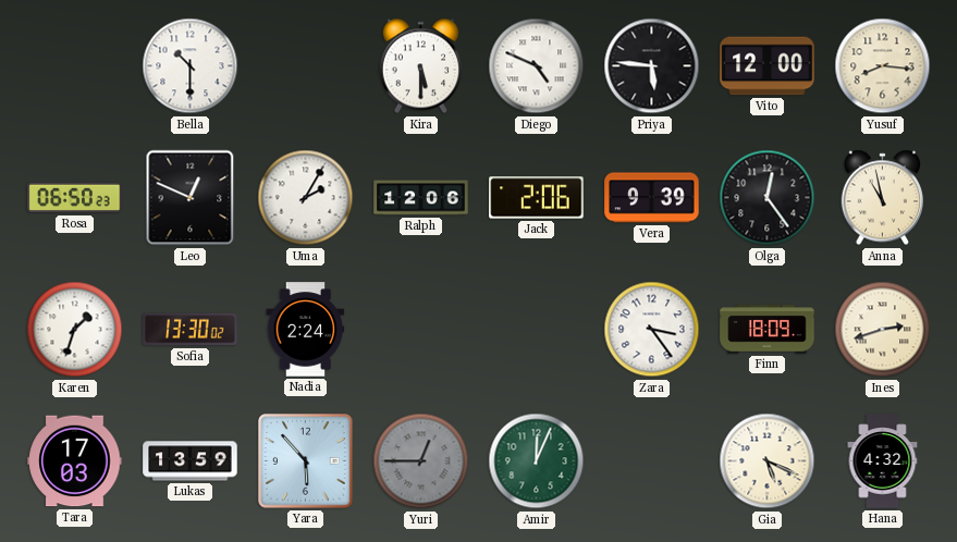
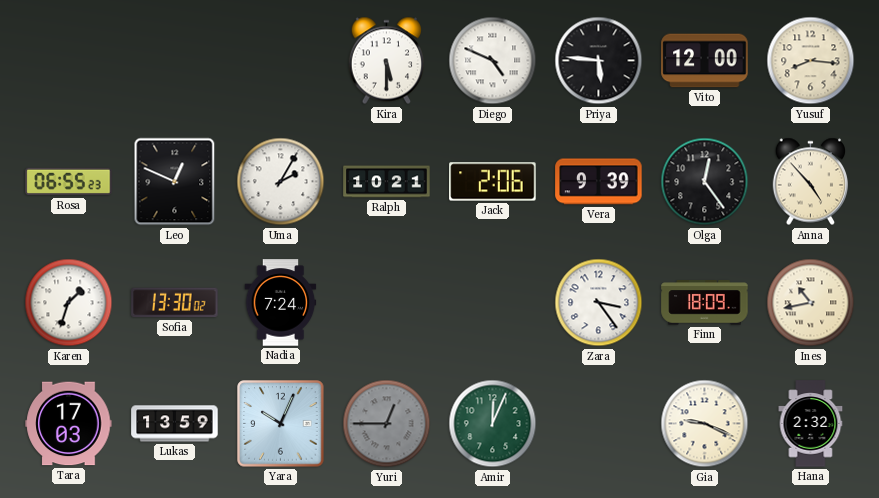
Bella: 10:30 -> none (191, 66)
Rosa: 06:50 -> 06:55 (69, 182)
Ralph: 12:06 -> 10:21 (387, 182)
Anna: 10:58 -> 4:53 (811, 182)
Nadia: 2:24 -> 7:24 (281, 303)
Ines: 2:42 -> 10:43 (811, 303)
Yara: 5:53 -> 10:04 (281, 424)
Gia: 5:19 -> 9:19 (705, 424)
Hana: 4:32 -> 2:32 (811, 424)
